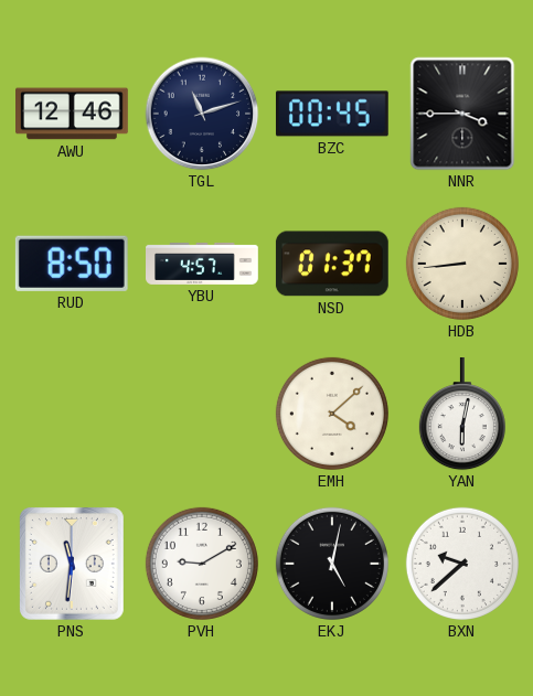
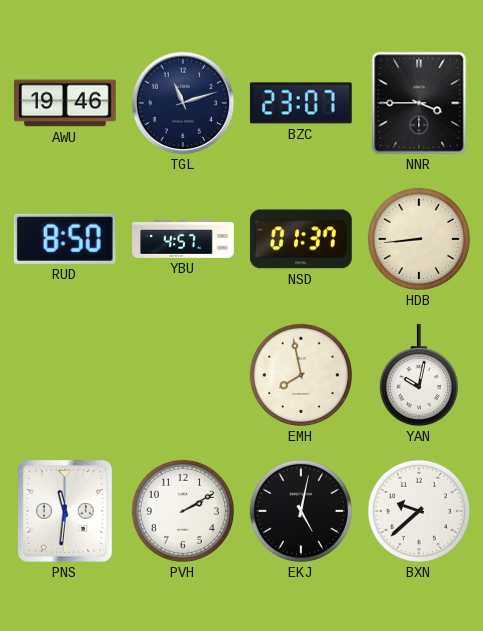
AWU: 12:46 -> 19:46 (66, 103)
BZC: 00:45 -> 23:07 (301, 103)
EMH: 4:08 -> 7:58 (301, 375)
YAN: 6:02 -> 10:02 (419, 376)
PVH: 9:10 -> 2:10 (183, 511)
